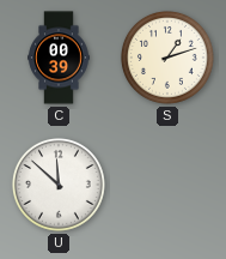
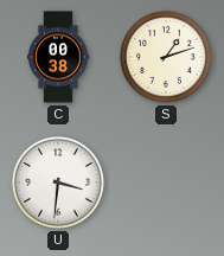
C: 00:39 -> 00:38 (58, 57)
U: 11:52 -> 3:31 (58, 183)
